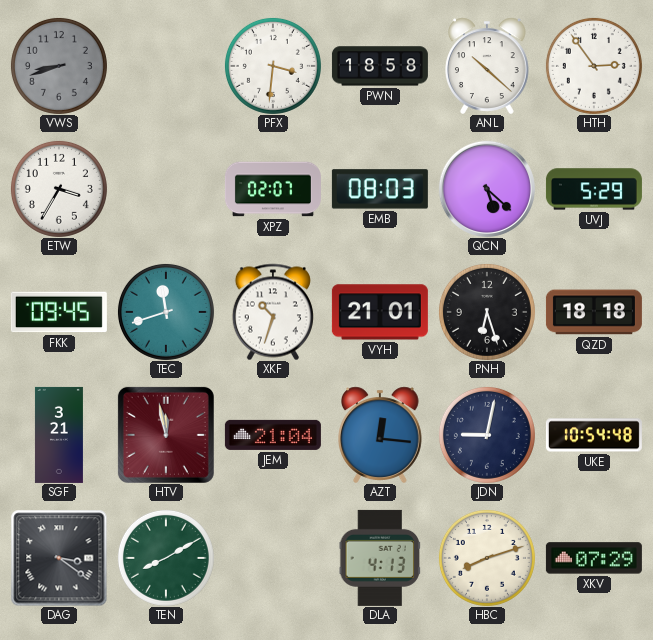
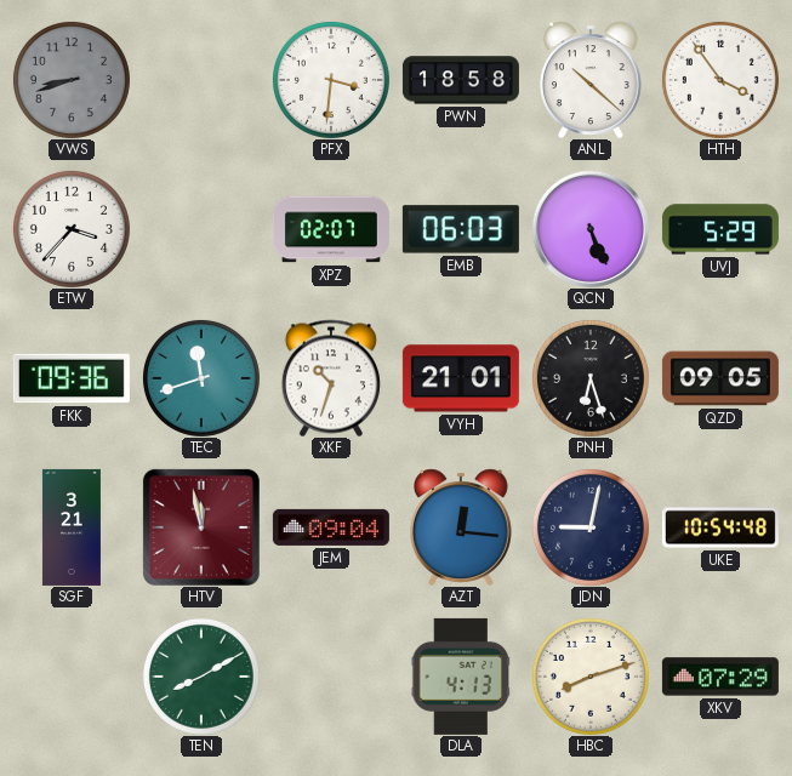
HTH: 2:54 -> 3:54 (720, 80)
ETW: 3:35 -> 3:37 (72, 229)
EMB: 08:03 -> 06:03 (461, 229)
QCN: 5:22 -> 5:26 (591, 229)
FKK: 09:45 -> 09:36 (72, 378)
QZD: 18:18 -> 09:05 (720, 378)
JEM: 21:04 -> 09:04 (331, 527)
DAG: 3:21 -> none (59, 558)
